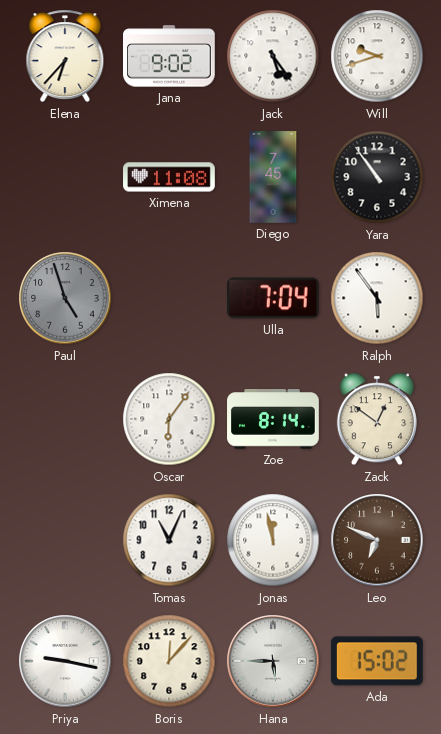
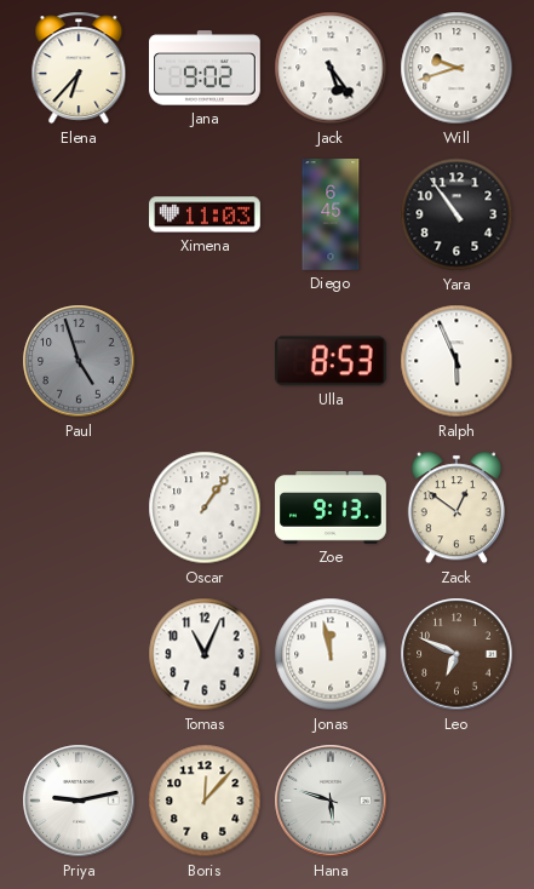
Ximena: 11:08 -> 11:03 (205, 214)
Diego: 7:45 -> 6:45 (331, 214)
Ulla: 7:04 -> 8:53 (331, 361)
Ralph: 5:54 -> 5:56 (457, 361)
Oscar: 6:06 -> 1:06 (205, 507)
Zoe: 8:14 -> 9:13 (331, 509)
Priya: 9:17 -> 9:13 (79, 801)
Hana: 5:45 -> 5:48 (331, 801)
Ada: 15:02 -> none (377, 661)
